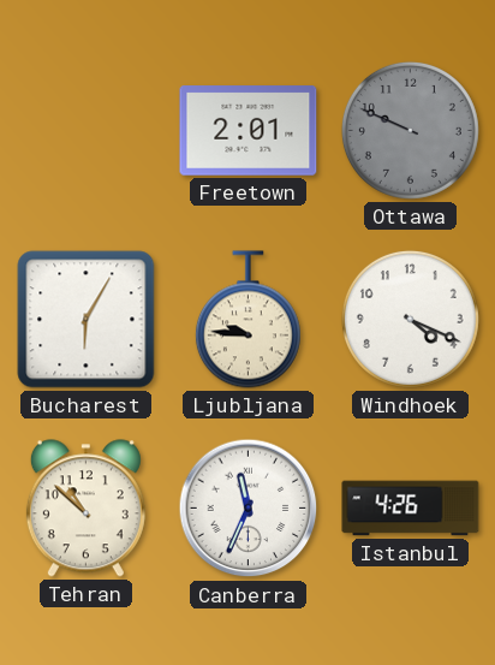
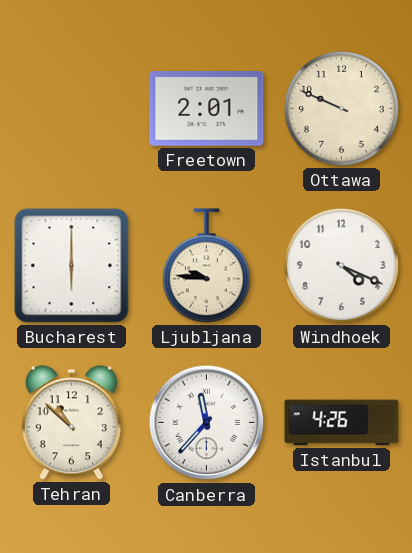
Ottawa dial: grey -> cream (341, 108)
Bucharest: 6:05 -> 6:00 (72, 266)
Canberra: 11:34 -> 11:37 (207, 423)
